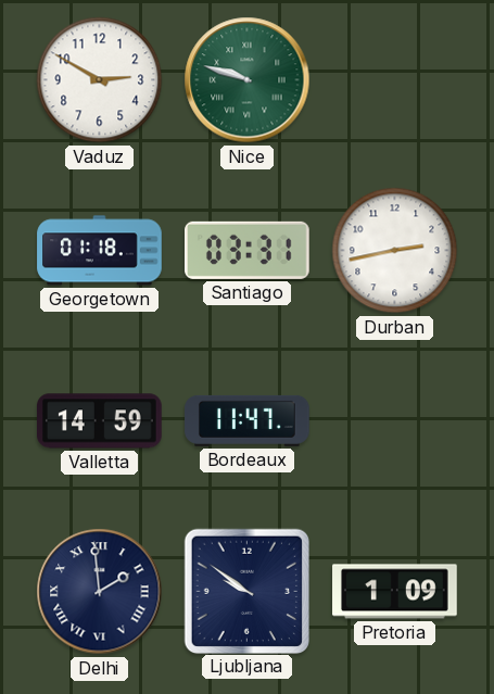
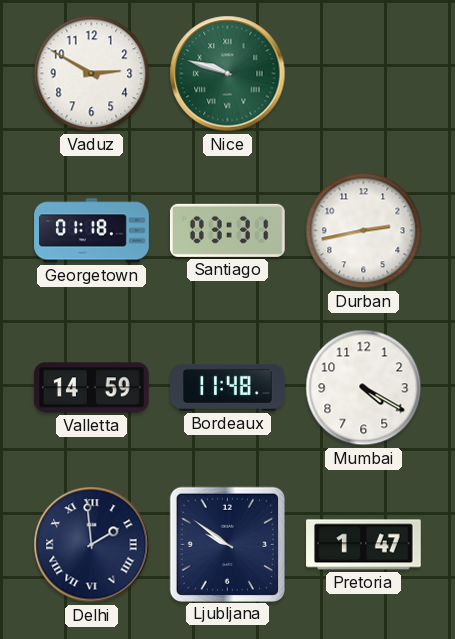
Bordeaux: 11:47 -> 11:48 (228, 387)
Mumbai: none -> 4:20 (364, 388)
Pretoria: 1:09 -> 1:47 (364, 545)
